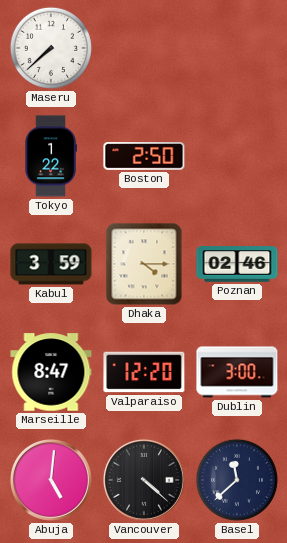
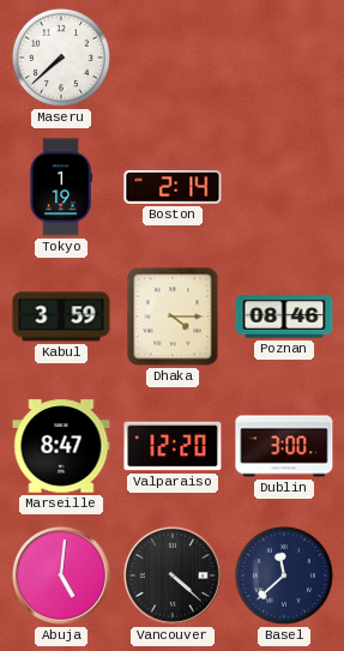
Tokyo: 1:22 -> 1:19 (61, 187)
Boston: 2:50 -> 2:14 (173, 188)
Poznan: 02:46 -> 08:46 (284, 317)
